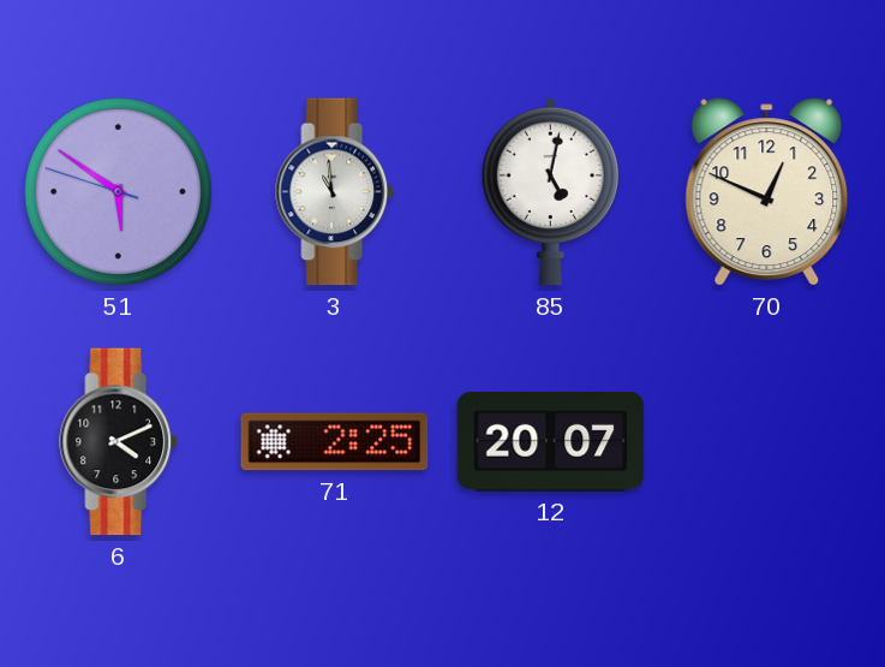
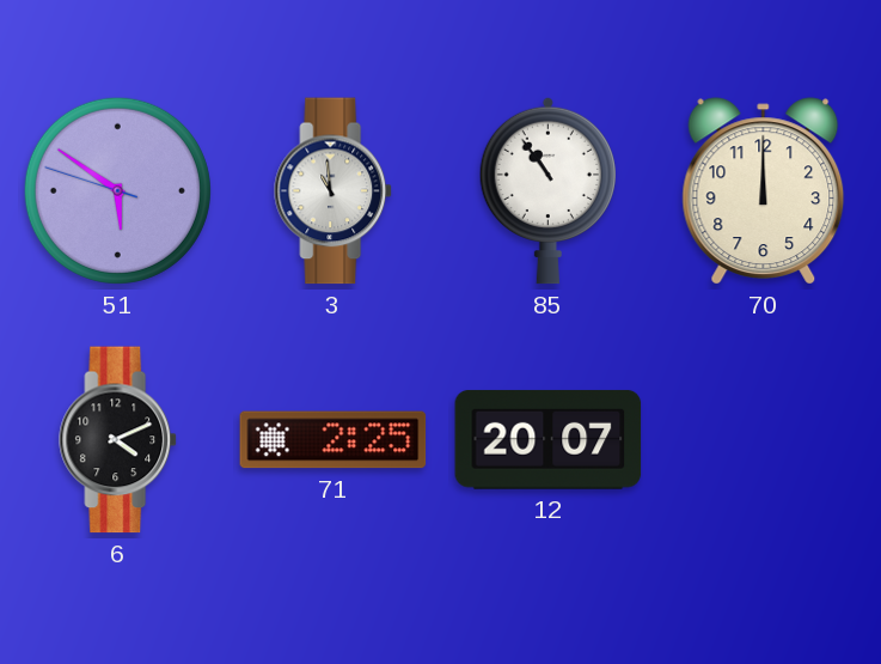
85: 5:02 -> 10:54 (547, 190)
70: 12:49 -> 12:00 (764, 191)
